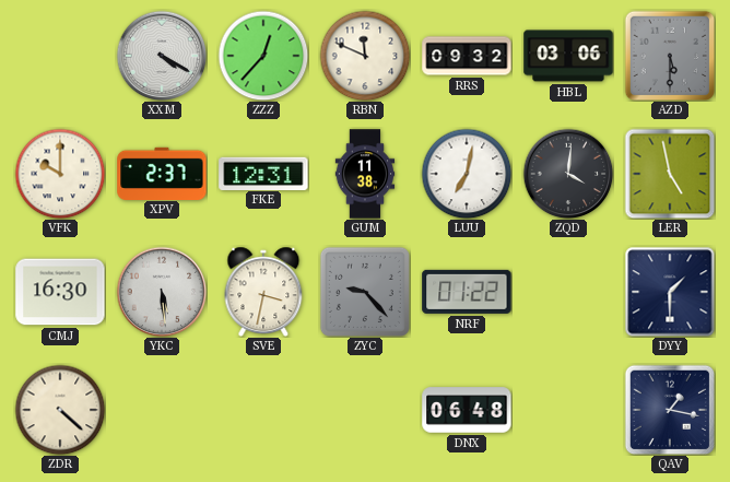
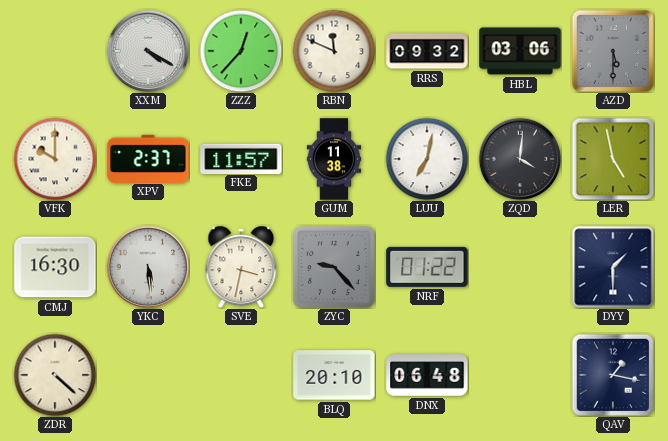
FKE: 12:31 -> 11:57 (241, 158)
BLQ: none -> 20:10 (334, 375)
